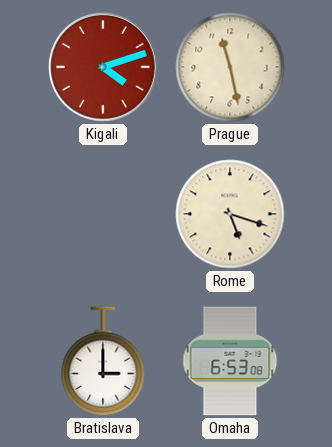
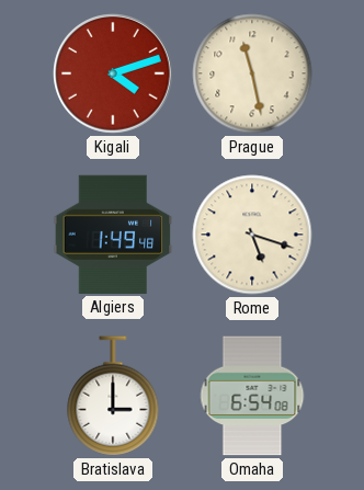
Algiers: none -> 1:49 (113, 235)
Omaha: 6:53 -> 6:54 (252, 396)
